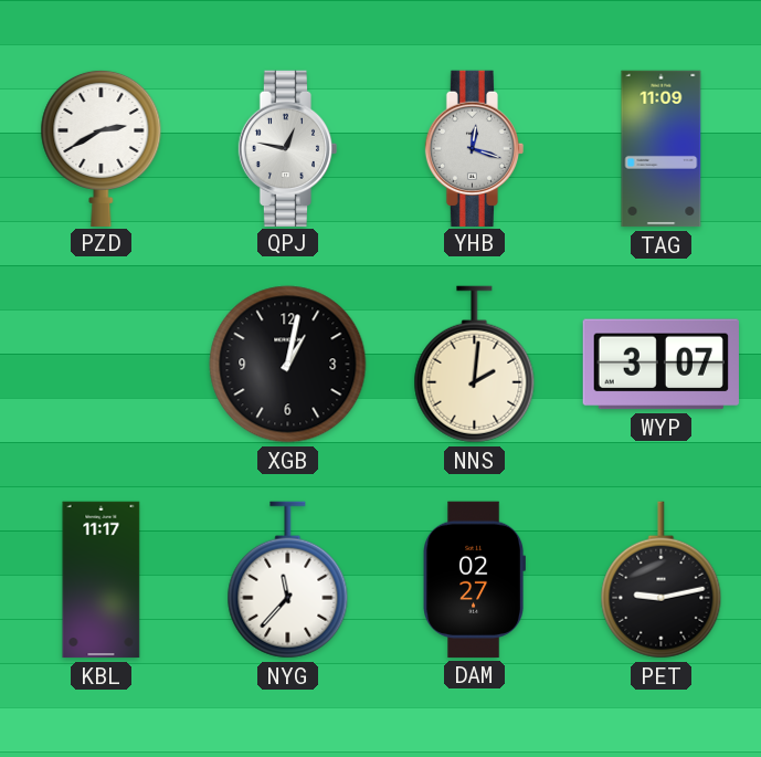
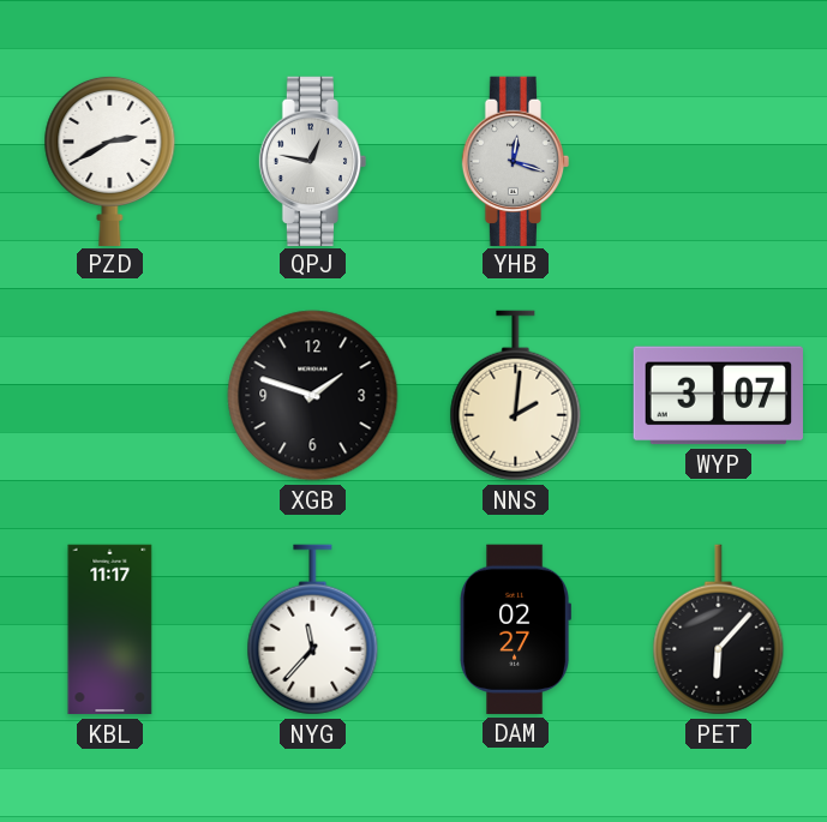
TAG: 11:09 -> none (662, 149)
XGB: 1:02 -> 1:48 (313, 396)
PET: 9:13 -> 6:07 (719, 630)
